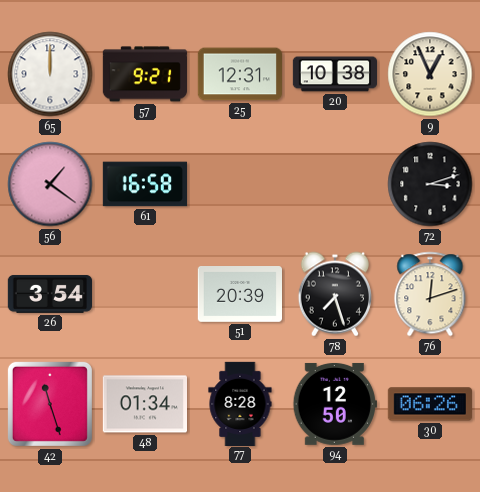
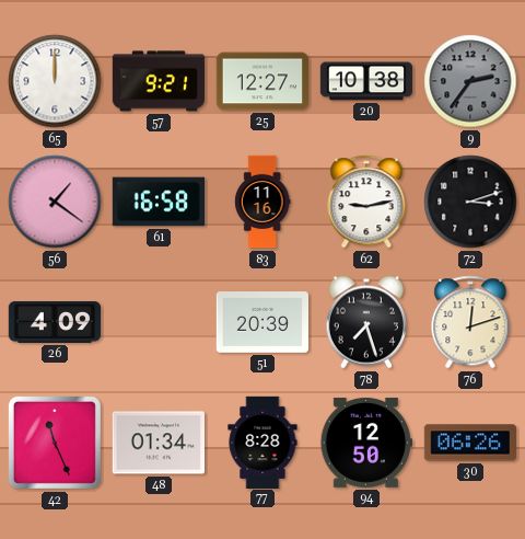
25: 12:31 -> 12:27 (261, 81)
9: 12:56 -> 2:36 (470, 81)
9 dial: cream -> grey (470, 81)
83: none -> 11:16 (262, 202)
62: none -> 9:13 (366, 202)
26: 3:54 -> 4:09 (54, 322)
42: 11:27 -> 11:26 (55, 443)
